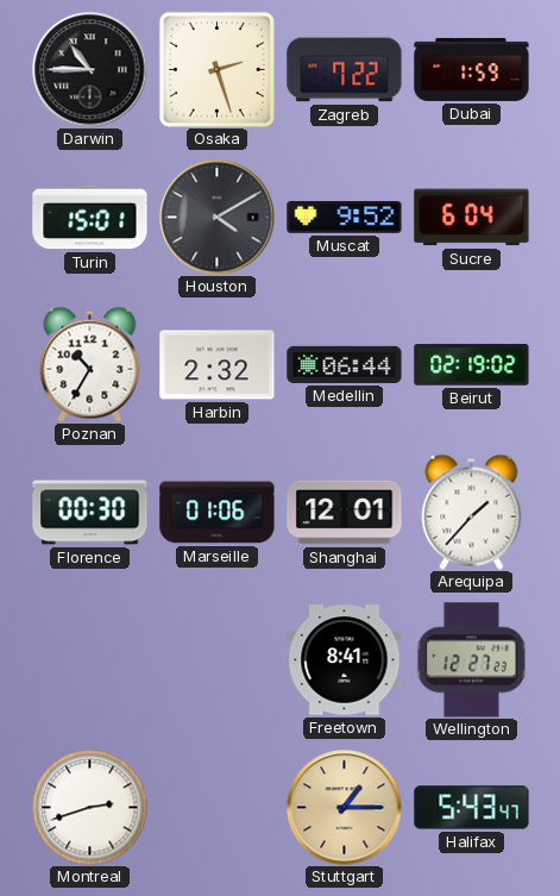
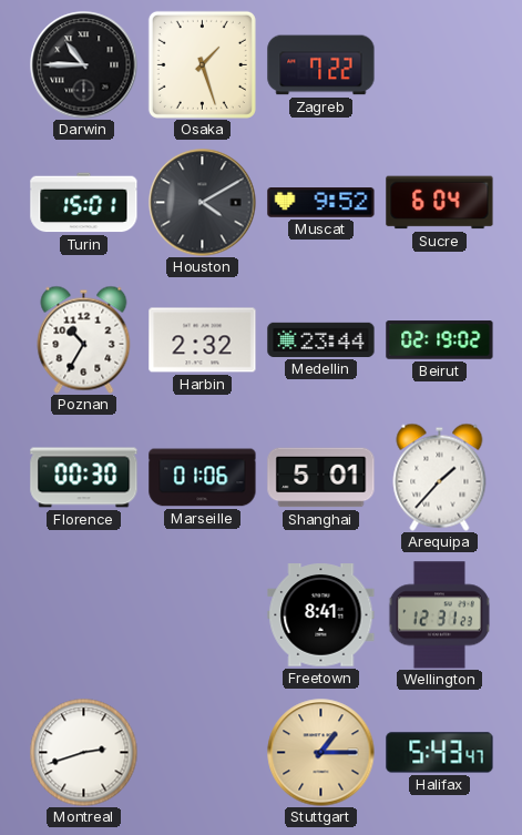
Osaka: 2:27 -> 1:27 (202, 64)
Dubai: 1:59 -> none (472, 69)
Medellin: 06:44 -> 23:44 (321, 339)
Shanghai: 12:01 -> 5:01 (321, 478)
Wellington: 12:27 -> 12:31 (439, 615)
